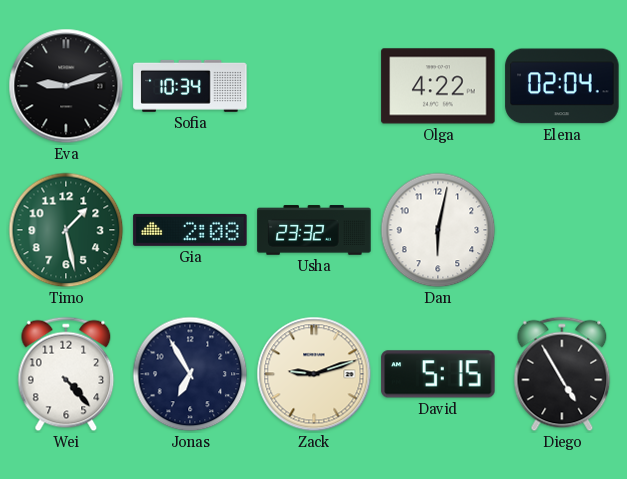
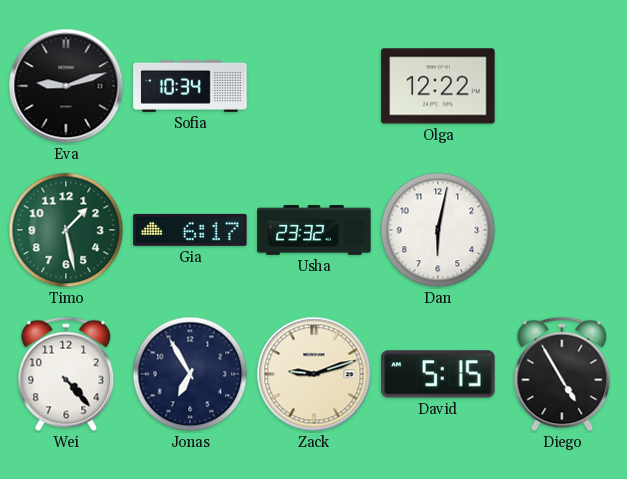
Olga: 4:22 -> 12:22 (438, 86)
Elena: 02:04 -> none (562, 86)
Gia: 2:08 -> 6:17 (190, 230)
